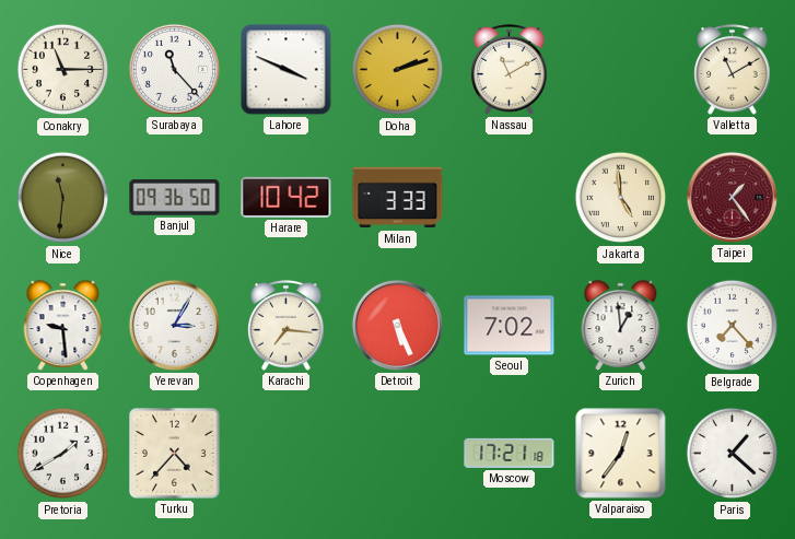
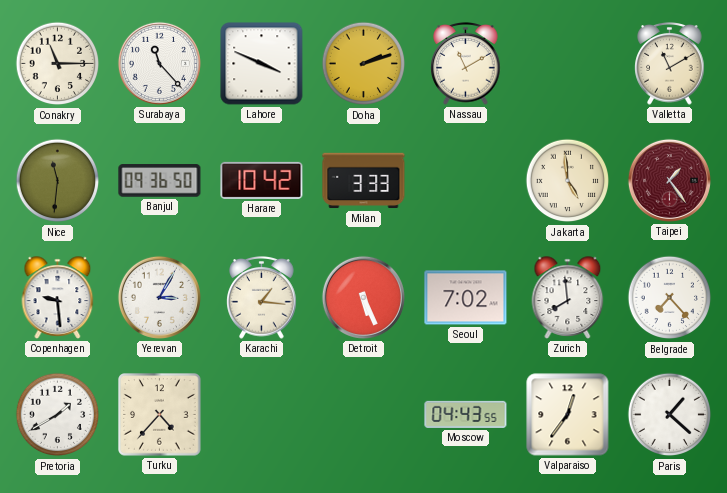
Karachi: 7:16 -> 1:16 (262, 298)
Zurich: 12:59 -> 7:59 (568, 298)
Moscow: 17:21 -> 04:43 (466, 414)
